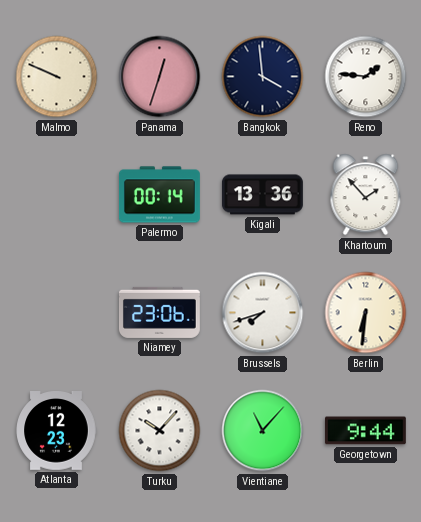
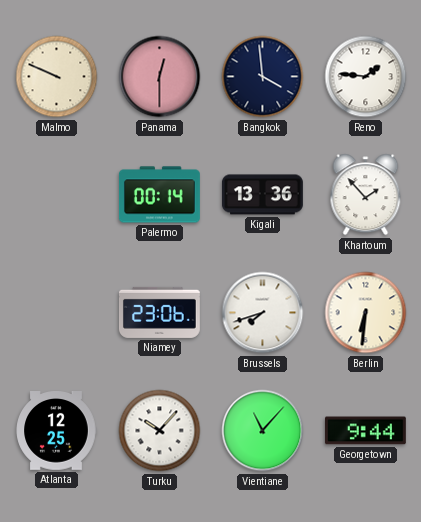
Panama: 12:33 -> 12:30 (160, 77)
Atlanta: 12:23 -> 12:25 (56, 431)
